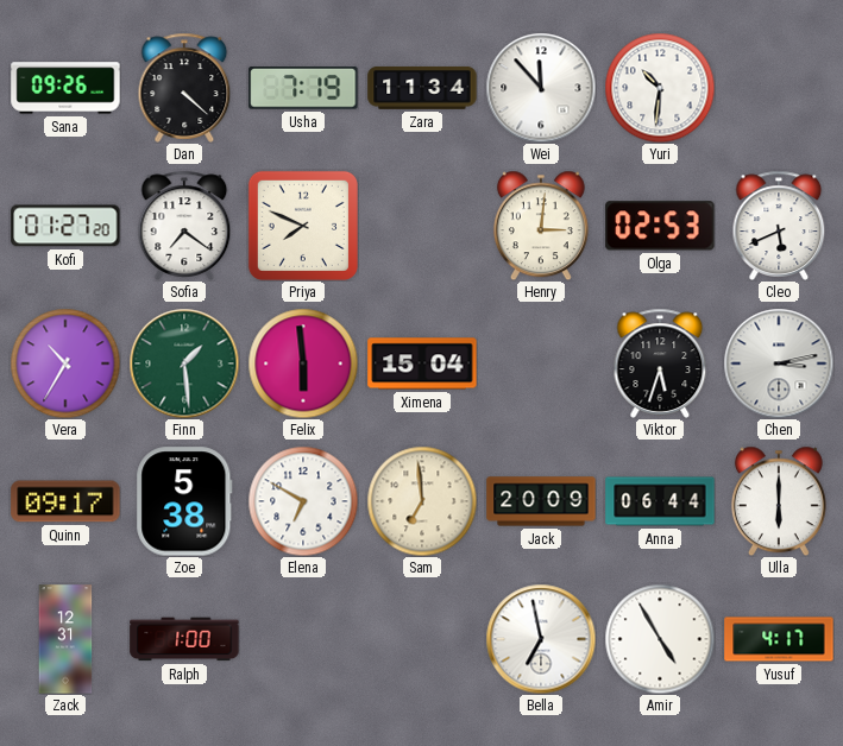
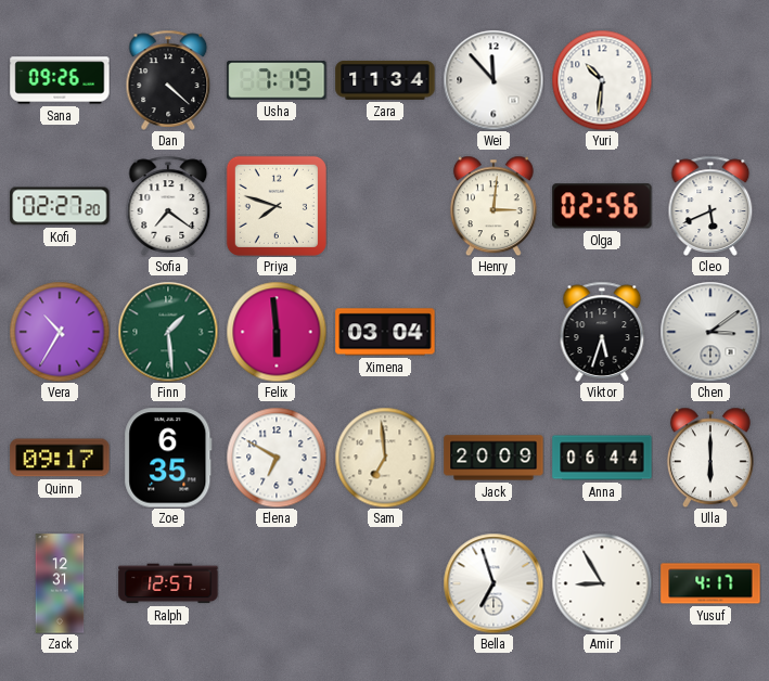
Kofi: 01:27 -> 02:27 (60, 206)
Priya: 7:49 -> 7:48 (277, 206)
Olga: 02:53 -> 02:56 (602, 206)
Ximena: 15:04 -> 03:04 (385, 332)
Chen: 3:13 -> 3:09 (710, 332)
Zoe: 5:38 -> 6:35 (168, 458)
Ralph: 1:00 -> 12:57 (168, 583)
Bella: 6:58 -> 6:57 (494, 583)
Amir: 4:55 -> 8:55 (602, 583)
